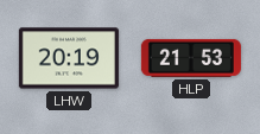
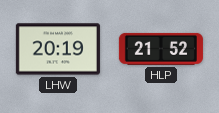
HLP: 21:53 -> 21:52 (161, 49)
